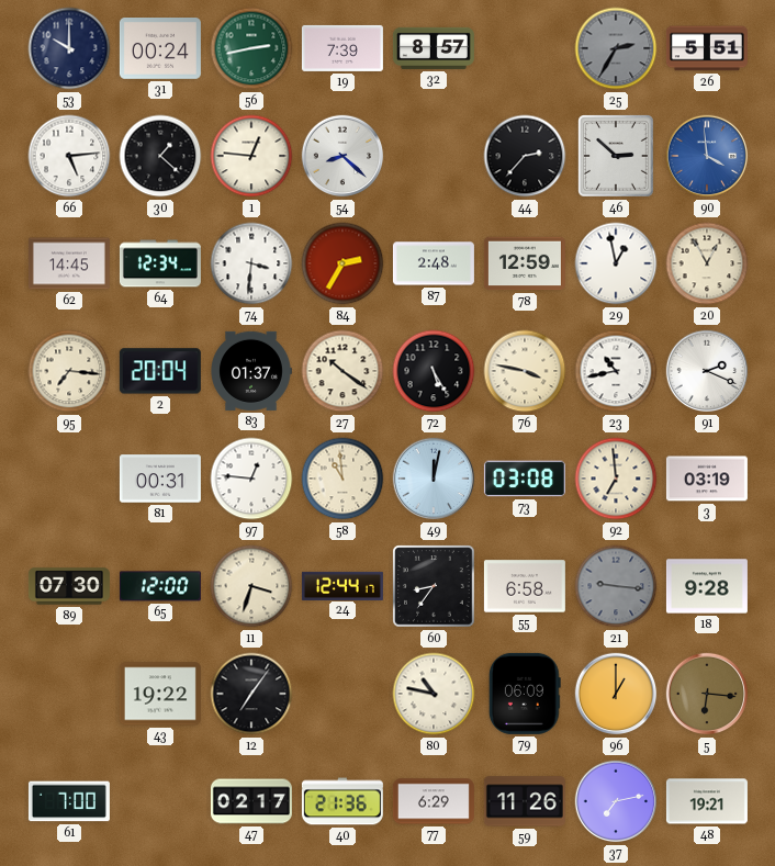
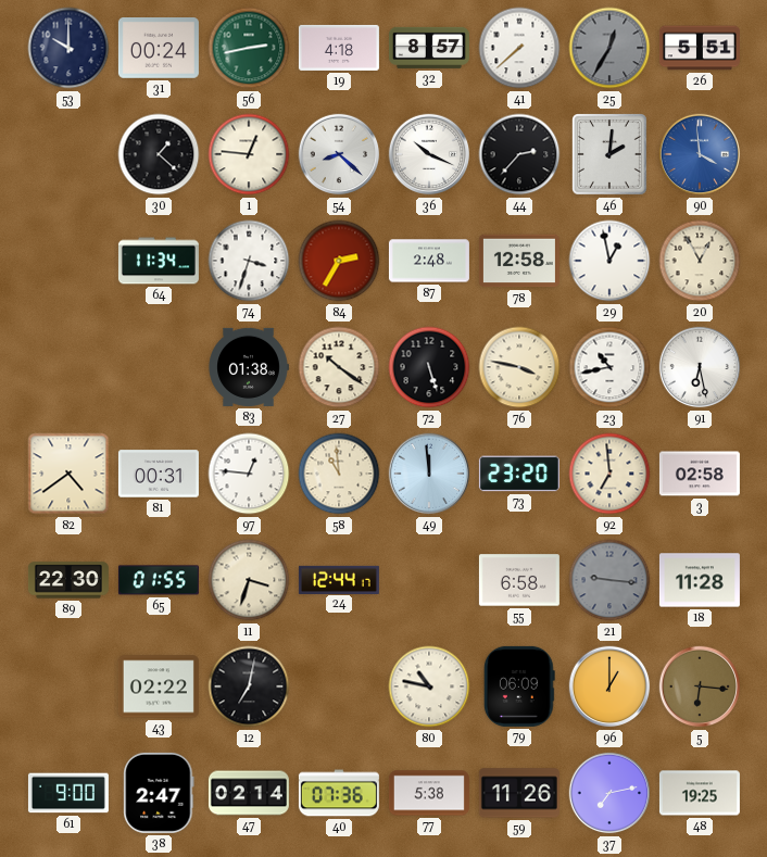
19: 7:39 -> 4:18 (339, 48)
41: none -> 7:38 (519, 48)
25: 2:35 -> 12:35 (609, 48)
66: 5:14 -> none (69, 156)
36: none -> 10:19 (429, 154)
46: 2:52 -> 2:01 (611, 155)
62: 14:45 -> none (69, 263)
64: 12:34 -> 11:34 (159, 261)
74: 3:31 -> 3:33 (249, 261)
78: 12:59 -> 12:58 (519, 261)
95: 7:16 -> none (69, 371)
2: 20:04 -> none (160, 371)
83: 01:37 -> 01:38 (249, 367)
72: 5:25 -> 5:27 (429, 367)
91: 2:19 -> 6:28 (700, 367)
82: none -> 4:39 (68, 474)
49: 12:02 -> 11:59 (429, 474)
73: 03:08 -> 23:20 (519, 474)
3: 03:19 -> 02:58 (700, 474)
89: 07:30 -> 22:30 (68, 580)
65: 12:00 -> 01:55 (159, 580)
60: 8:36 -> none (434, 586)
18: 9:28 -> 11:28 (700, 580)
43: 19:22 -> 02:22 (159, 686)
12: 7:06 -> 7:02 (249, 686)
61: 7:00 -> 9:00 (68, 793)
38: none -> 2:47 (159, 793)
47: 02:17 -> 02:14 (249, 793)
40: 21:36 -> 07:36 (339, 793)
77: 6:29 -> 5:38 (429, 793)
48: 19:21 -> 19:25 (700, 793)
